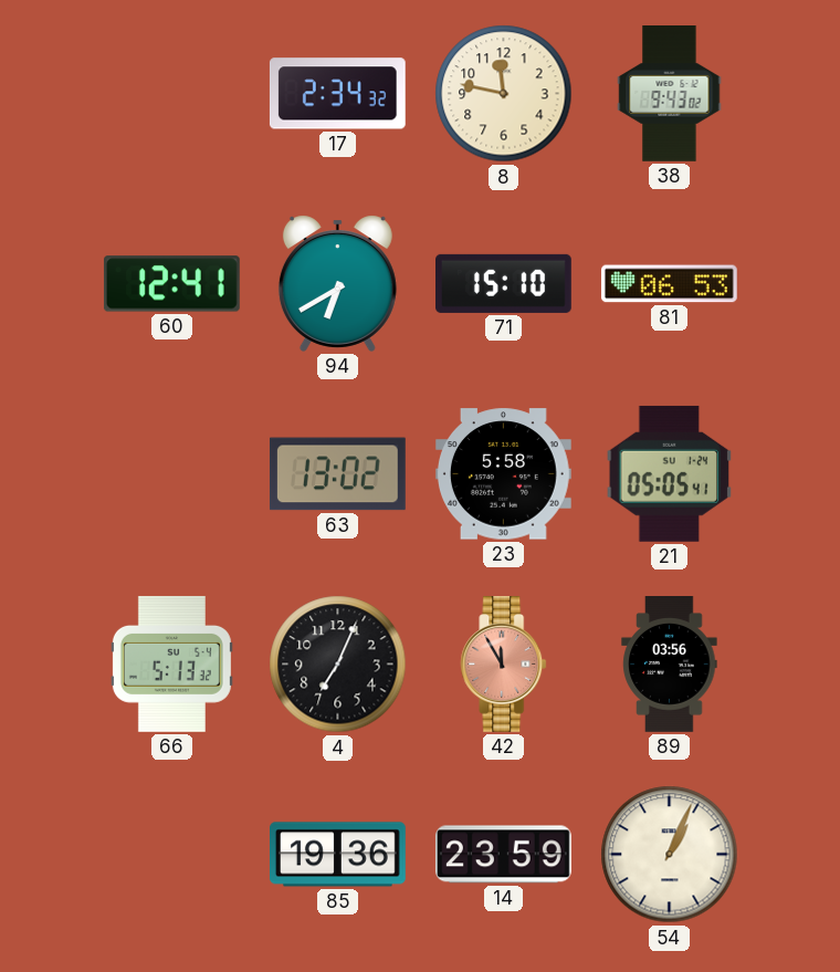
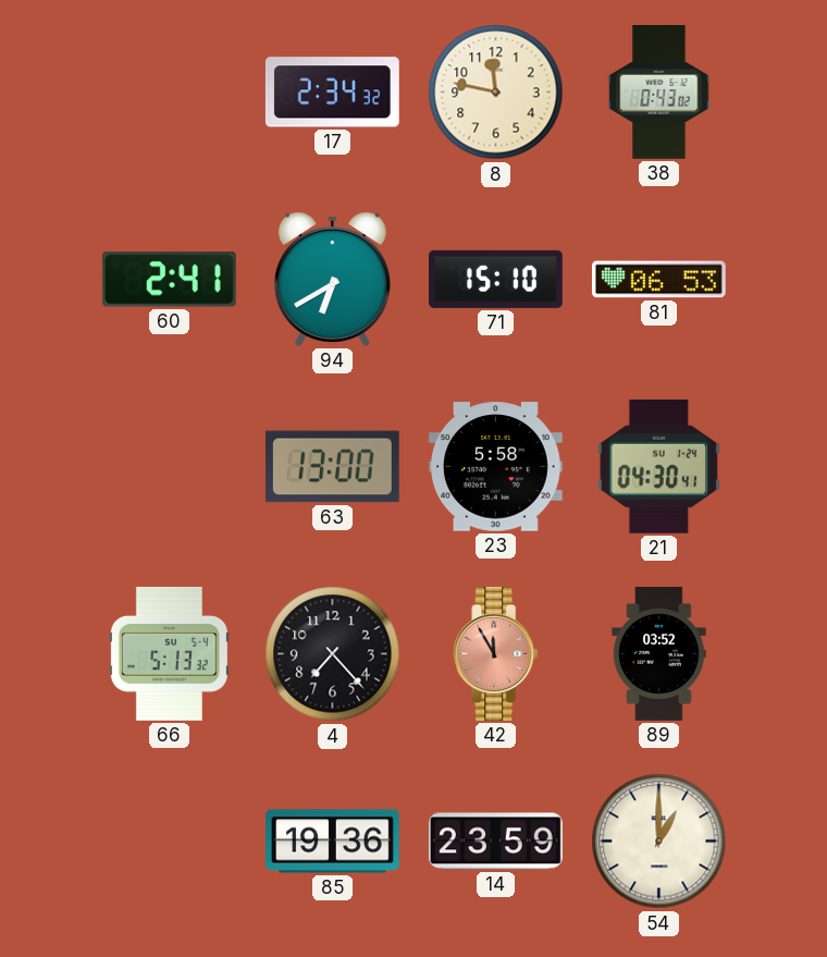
38: 9:43 -> 0:43 (659, 93)
60: 12:41 -> 2:41 (169, 280)
63: 13:02 -> 13:00 (332, 467)
21: 05:05 -> 04:30 (659, 466)
4: 7:04 -> 7:23 (333, 654)
89: 03:56 -> 03:52 (659, 654)
54: 1:04 -> 1:00 (659, 842)
